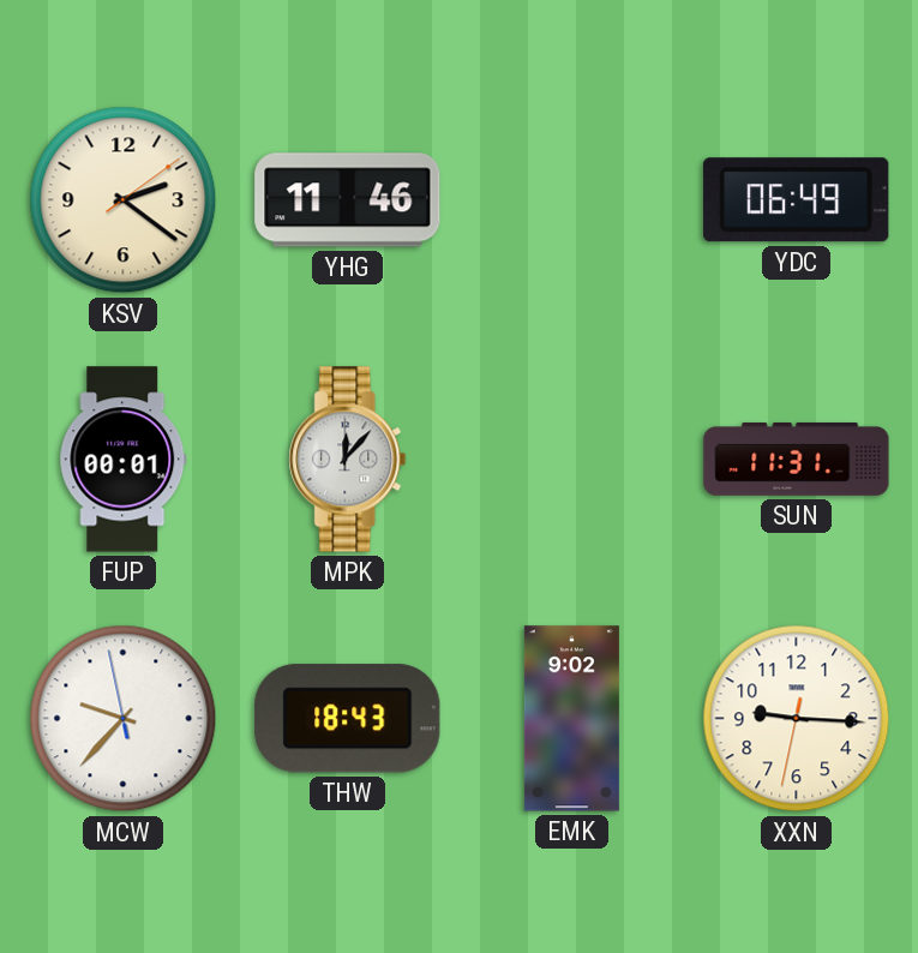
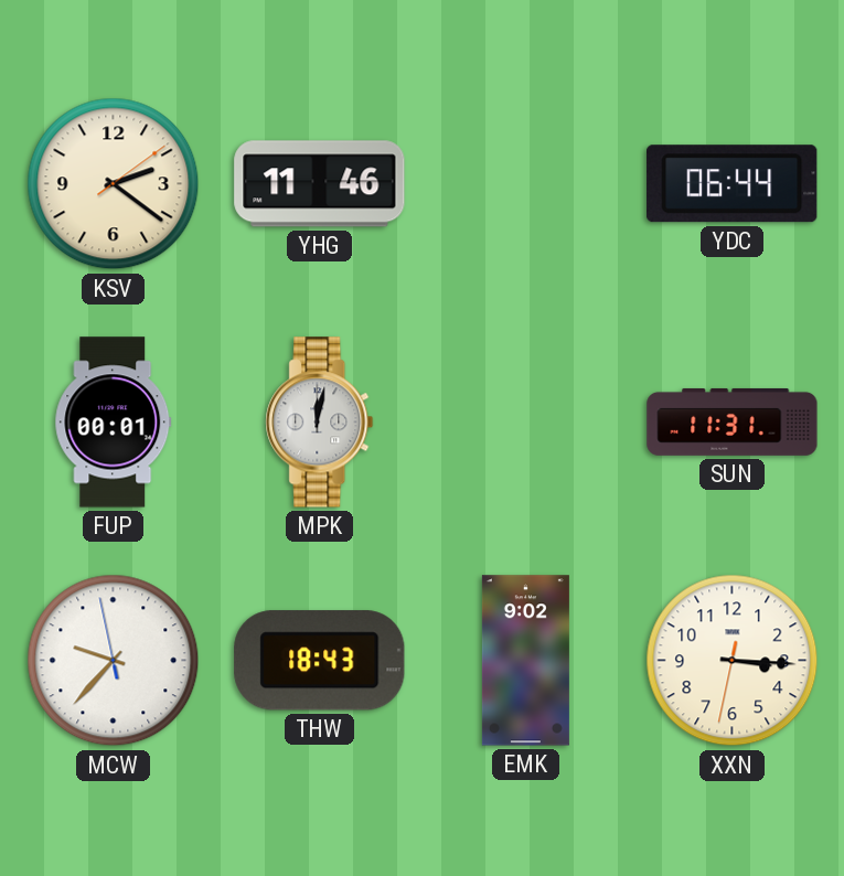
YDC: 06:49 -> 06:44 (733, 184)
MPK: 12:07 -> 12:02 (320, 423)
XXN: 9:15 -> 3:15 (733, 661)
